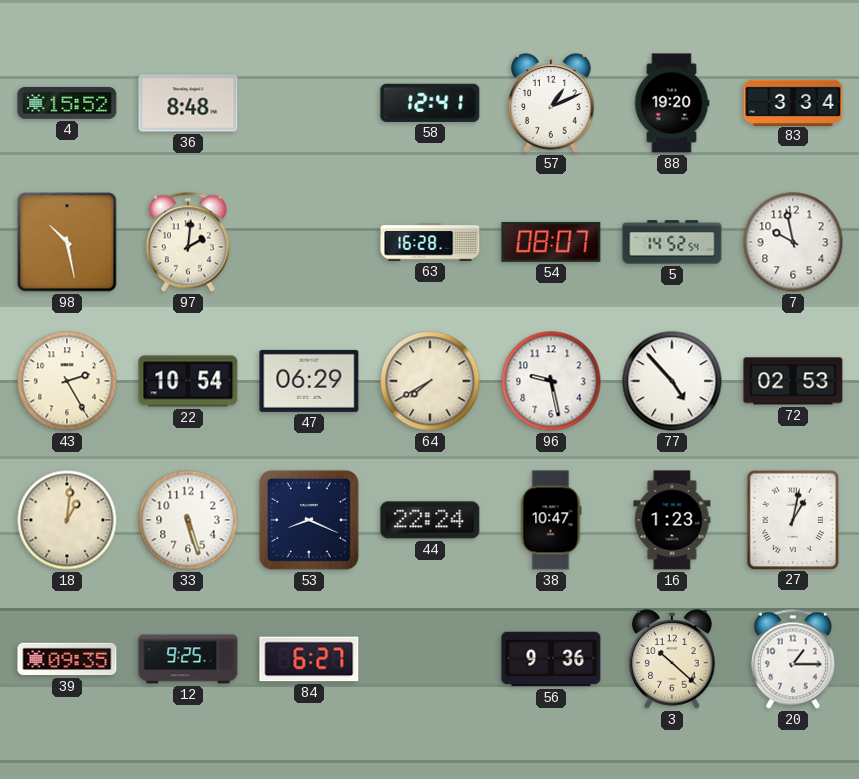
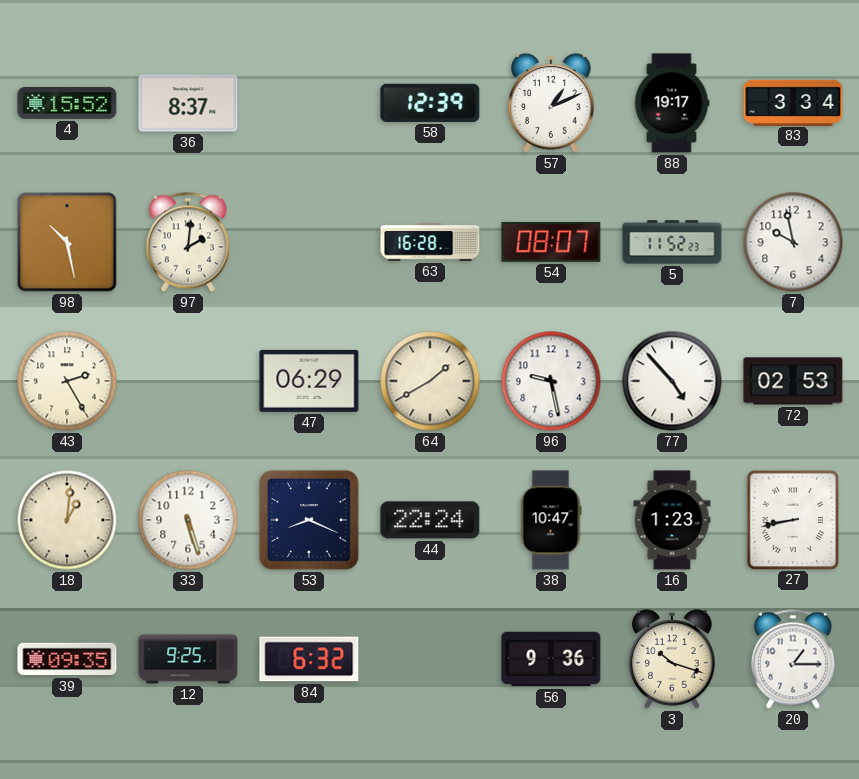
36: 8:48 -> 8:37 (188, 103)
58: 12:41 -> 12:39 (430, 103)
88: 19:20 -> 19:17 (672, 103)
5: 14:52 -> 11:52 (672, 242)
22: 10:54 -> none (188, 381)
64: 7:40 -> 1:40 (430, 381)
27: 1:02 -> 8:43 (792, 519)
84: 6:27 -> 6:32 (309, 659)
3: 10:22 -> 10:18 (672, 659)
